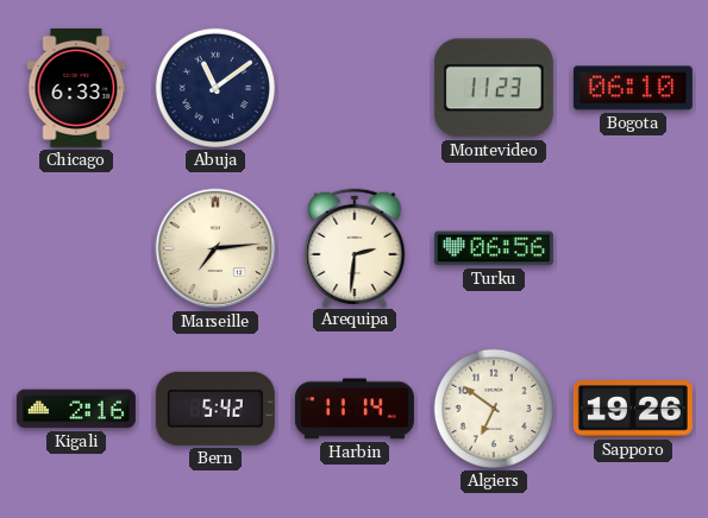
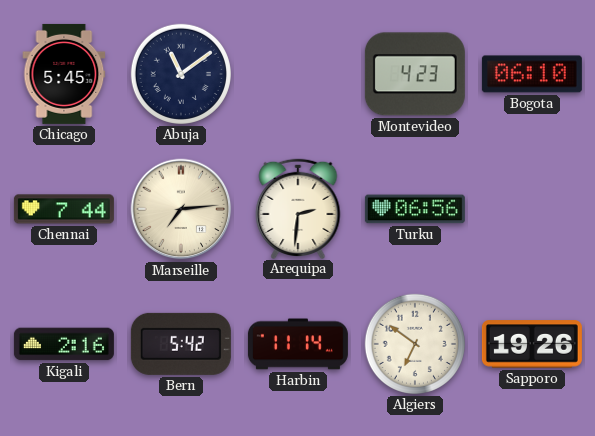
Chicago: 6:33 -> 5:45 (64, 74)
Montevideo: 11:23 -> 4:23 (415, 74)
Chennai: none -> 7:44 (64, 209)
